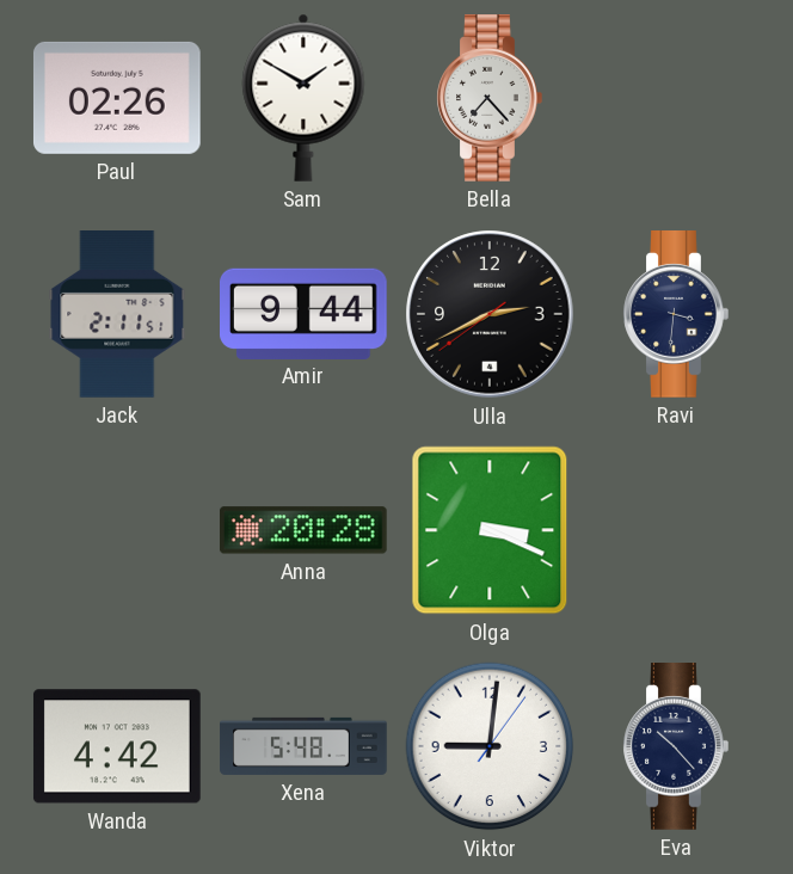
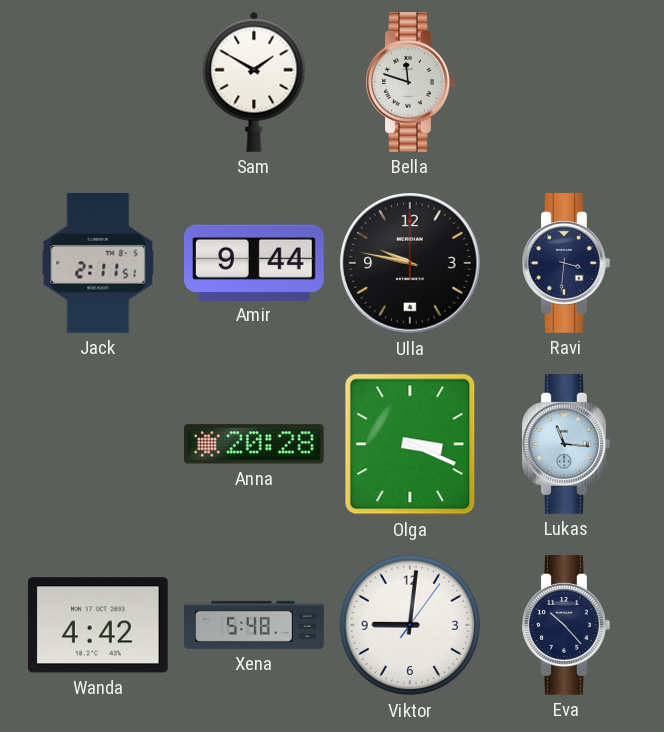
Paul: 02:26 -> none (117, 98)
Bella: 7:23 -> 11:48 (410, 83)
Ulla: 2:40 -> 9:47 (410, 263)
Lukas: none -> 11:16 (566, 445)
